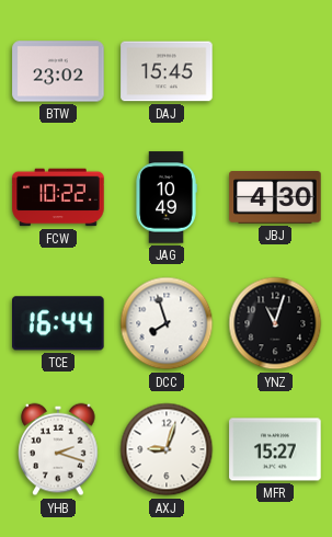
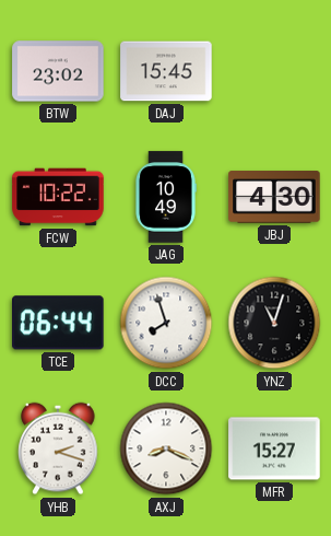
TCE: 16:44 -> 06:44 (59, 323)
AXJ: 9:03 -> 8:19 (166, 448)
